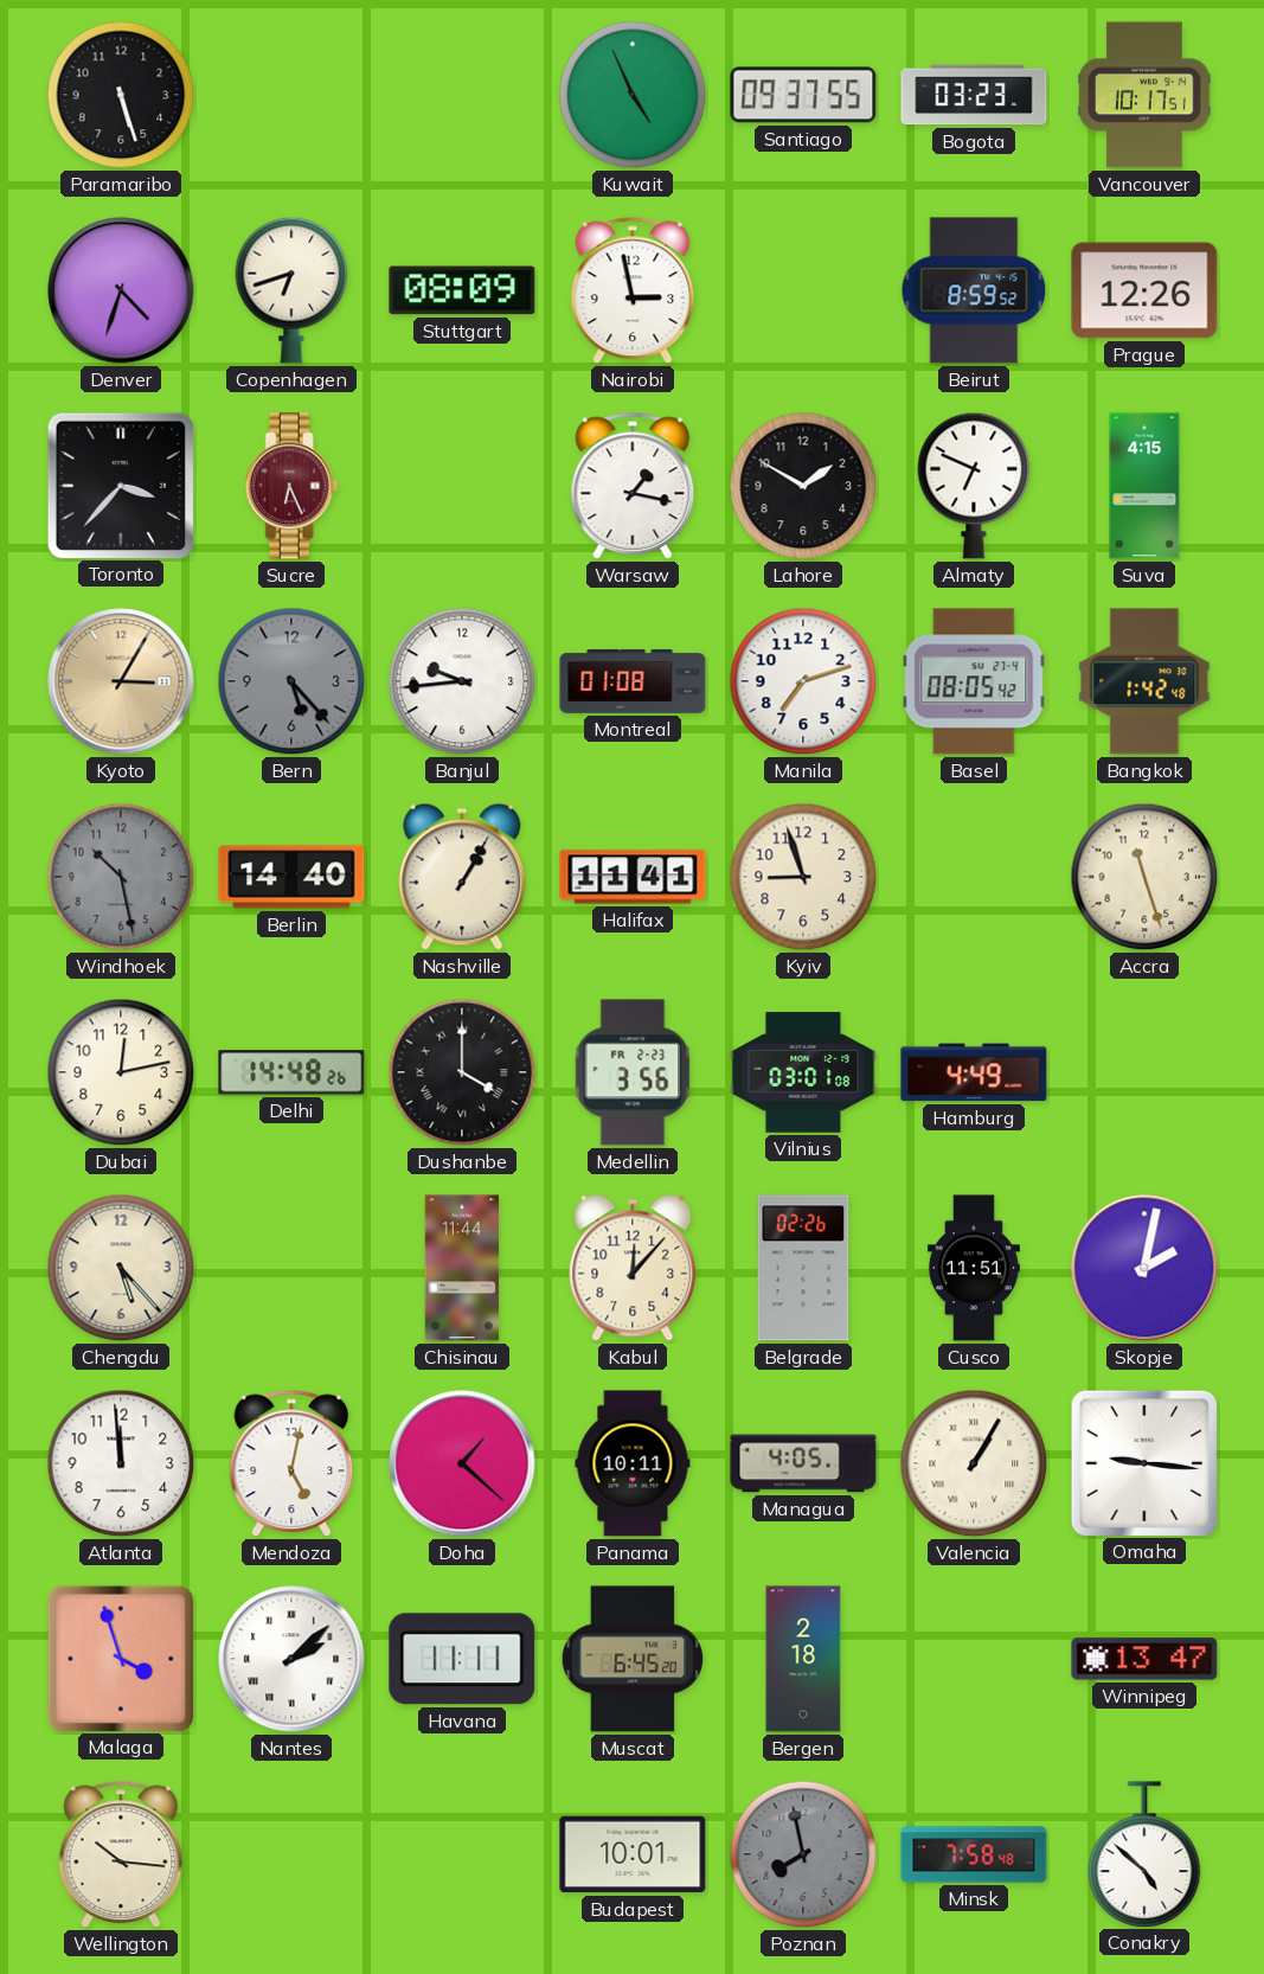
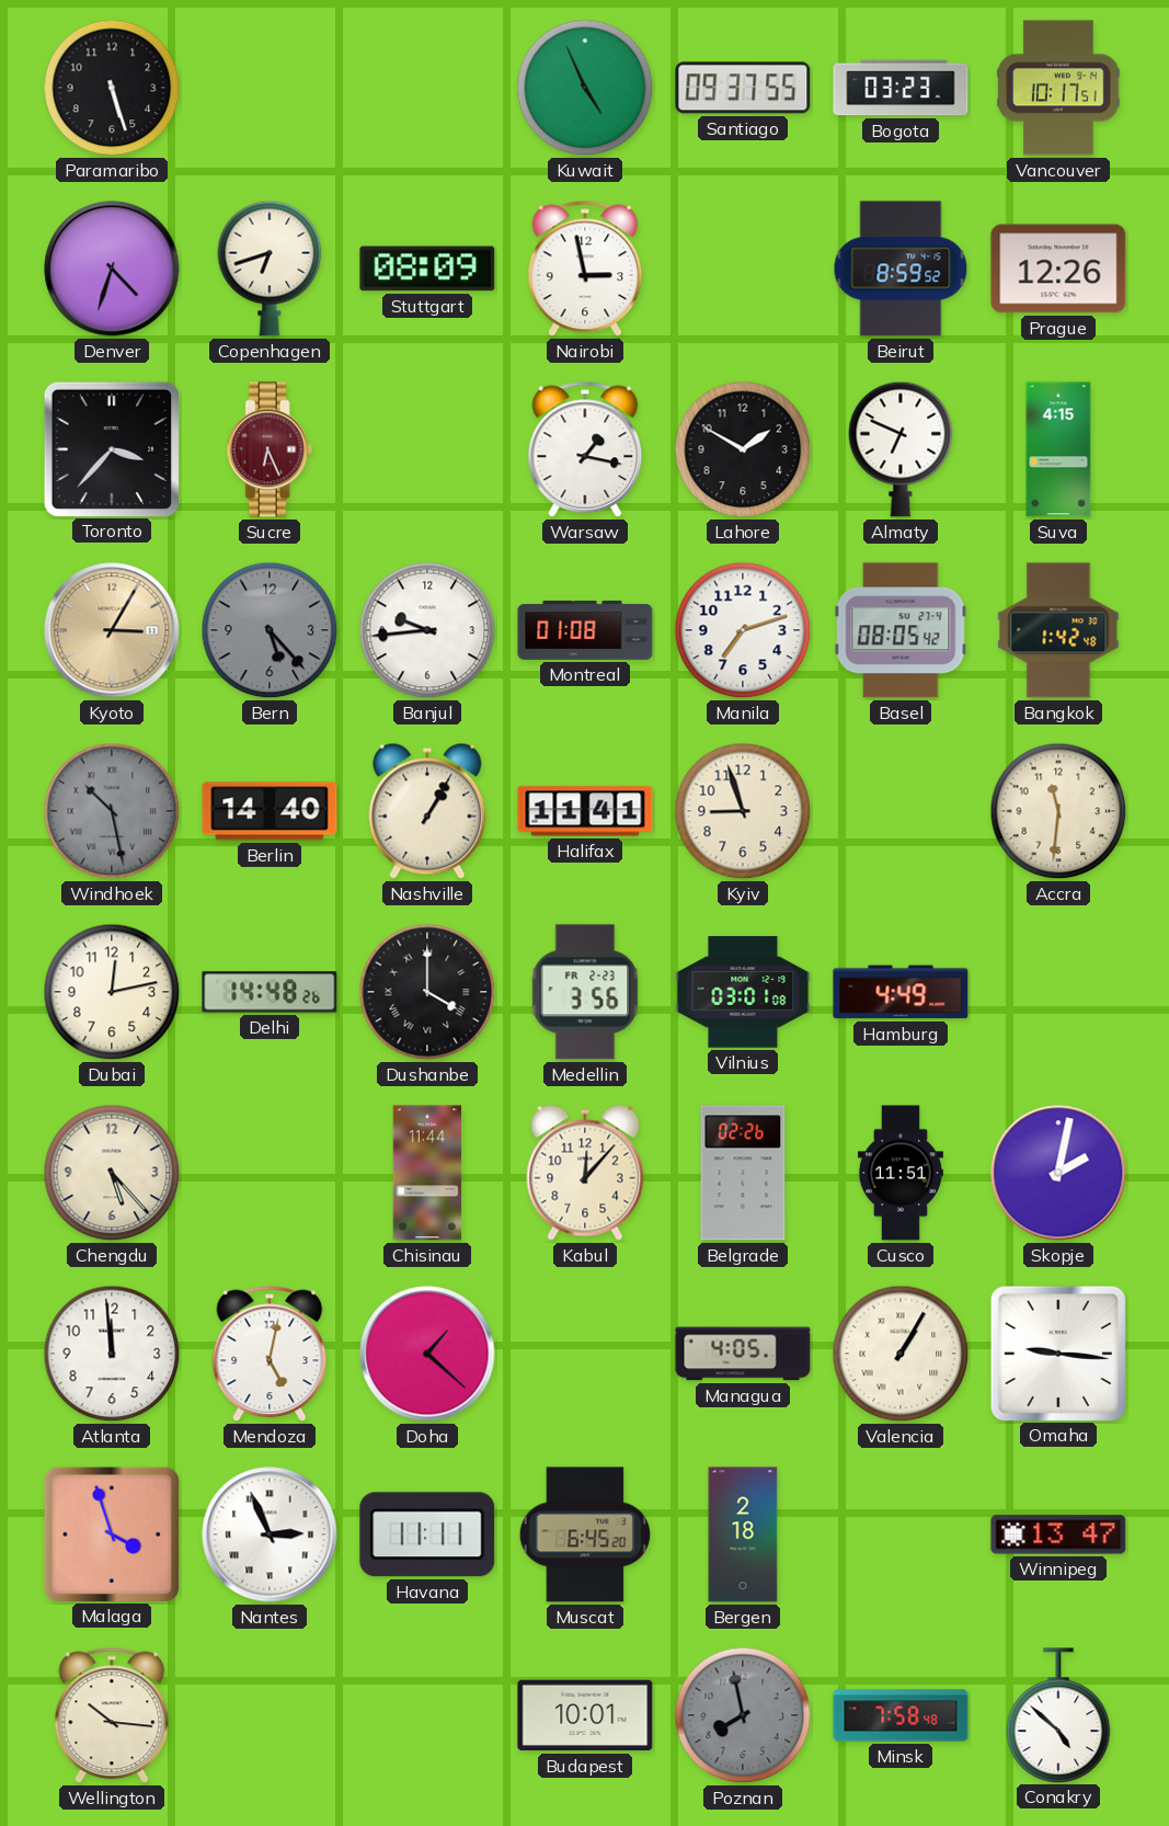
Windhoek numerals: Arabic -> Roman (112, 811)
Accra: 11:27 -> 11:31 (1058, 811)
Panama: 10:11 -> none (633, 1463)
Nantes: 2:08 -> 2:56 (270, 1534)
